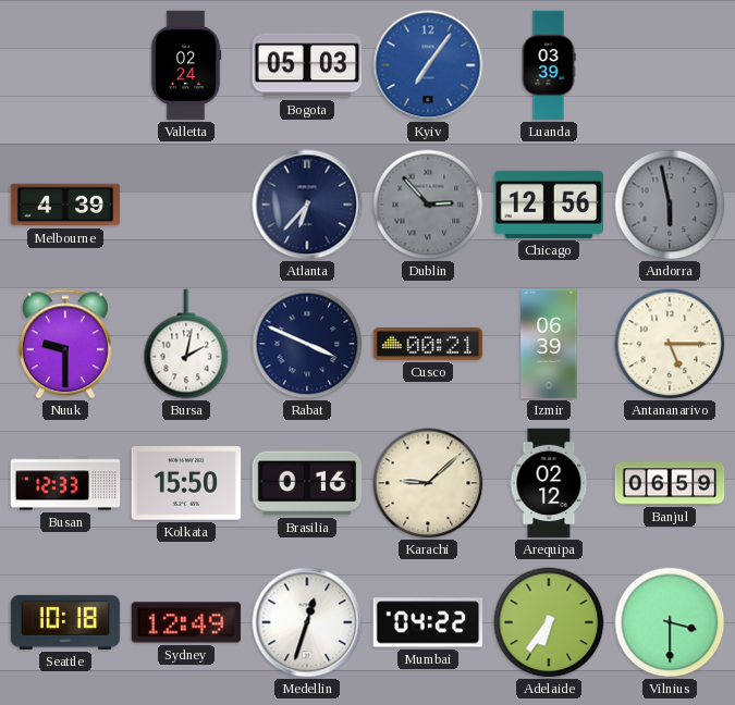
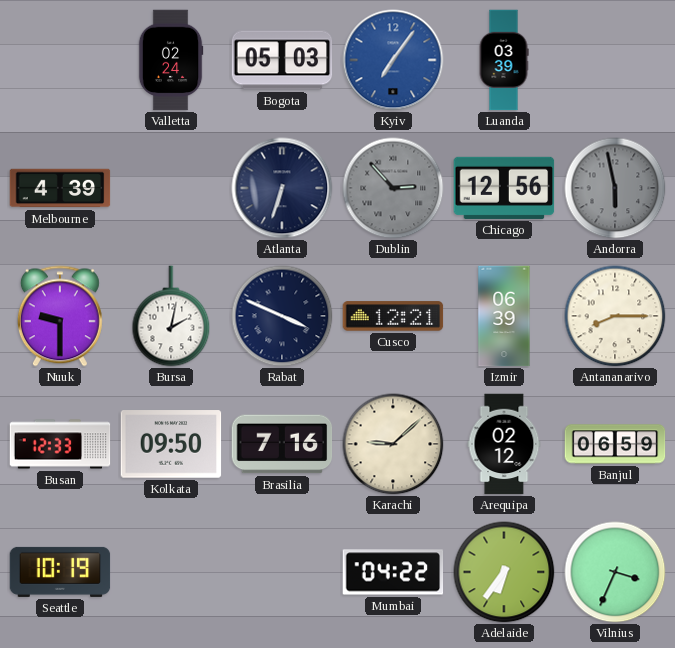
Atlanta: 6:37 -> 6:33 (282, 188)
Cusco: 00:21 -> 12:21 (393, 316)
Antananarivo: 5:15 -> 8:15 (615, 316)
Kolkata: 15:50 -> 09:50 (171, 444)
Brasilia: 0:16 -> 7:16 (282, 444)
Seattle: 10:18 -> 10:19 (60, 572)
Sydney: 12:49 -> none (186, 622)
Medellin: 12:33 -> none (307, 622)
Vilnius: 3:30 -> 3:34 (615, 572)
